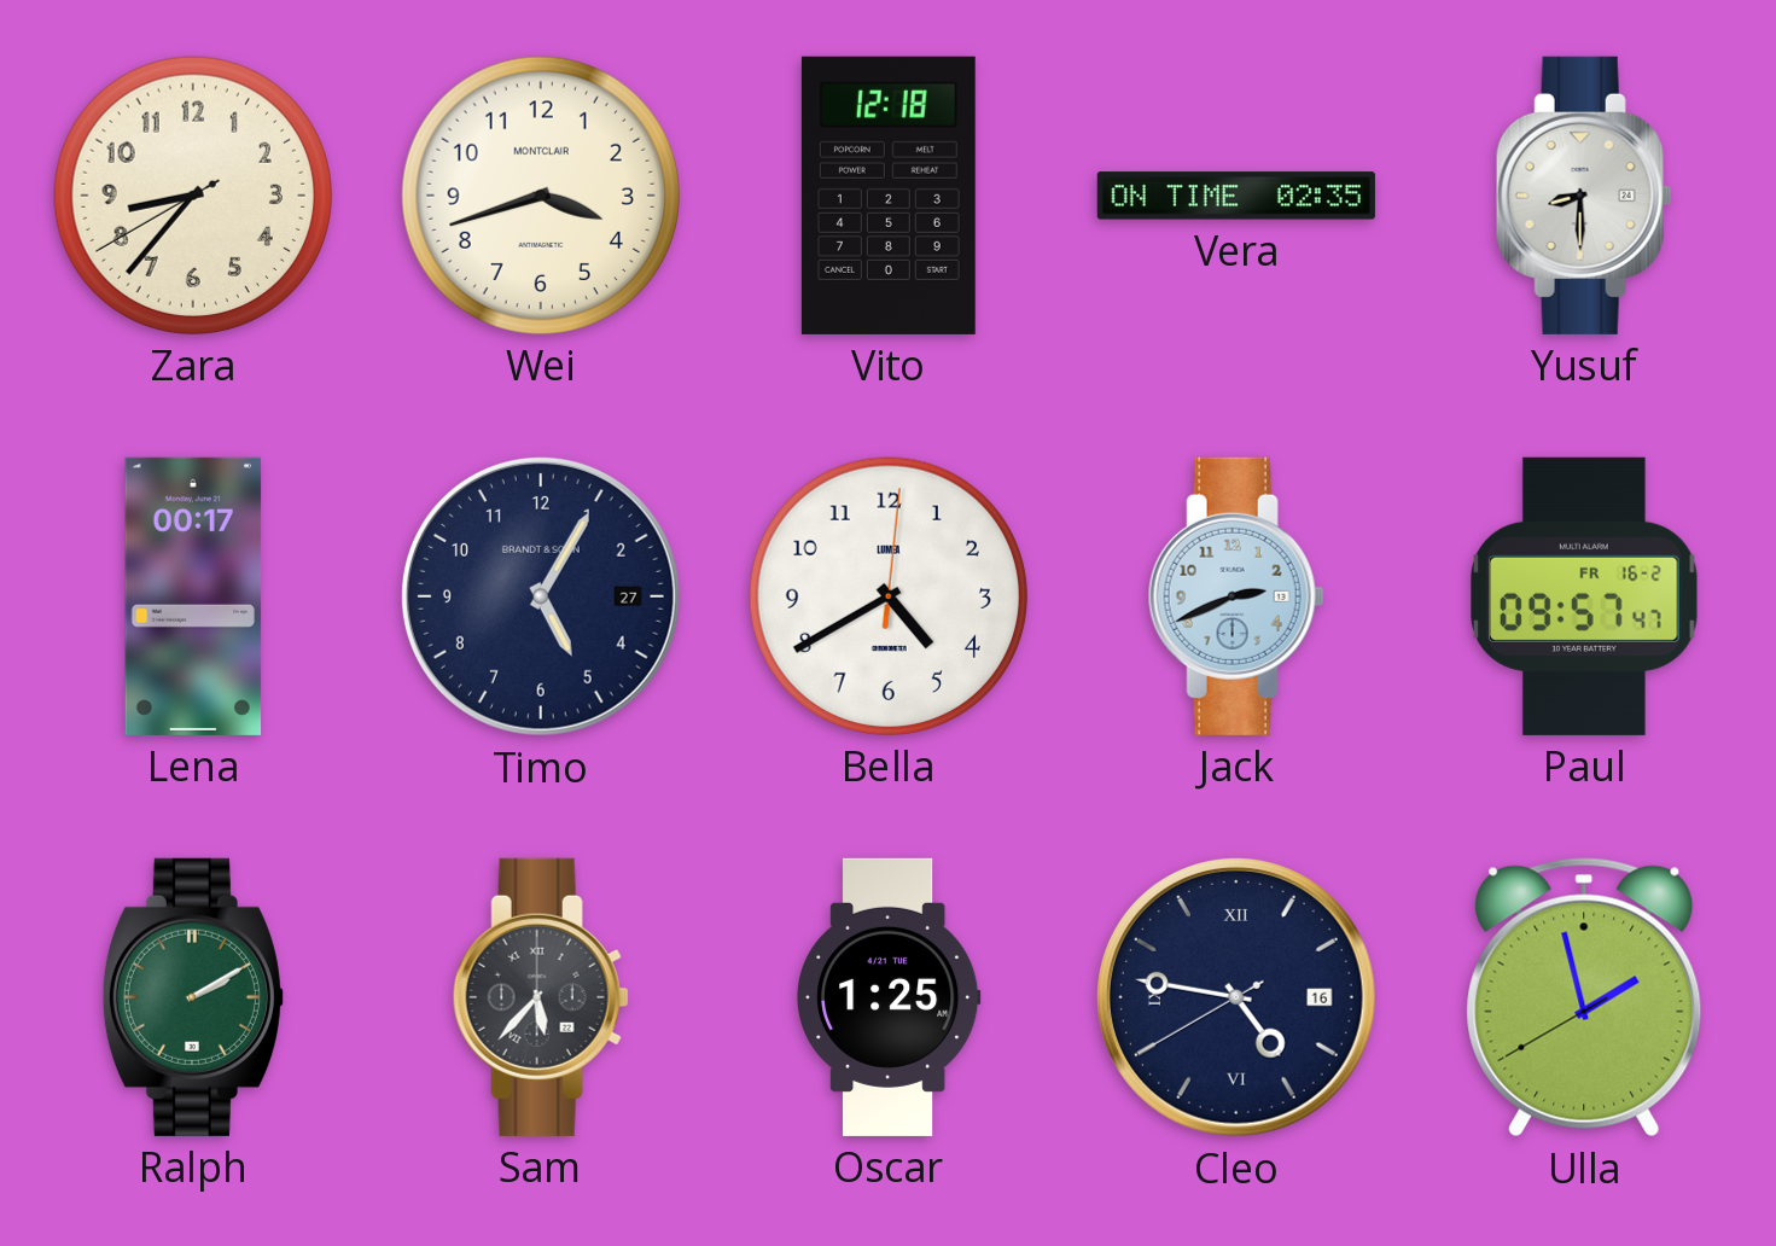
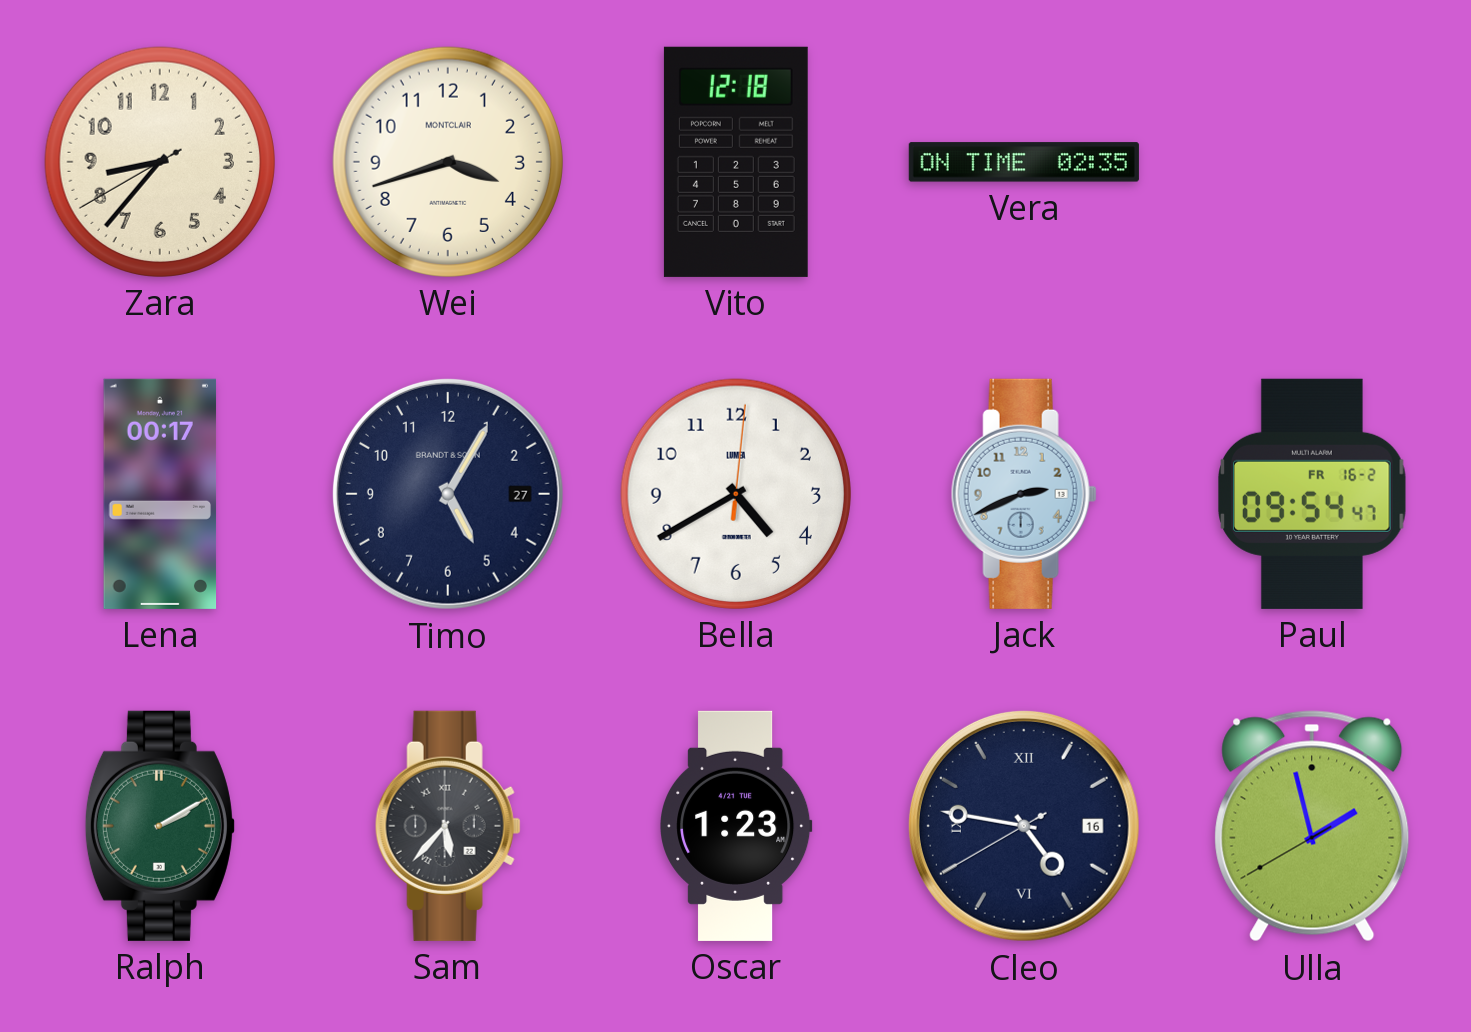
Yusuf: 8:30 -> none (1584, 196)
Paul: 09:57 -> 09:54 (1312, 494)
Oscar: 1:25 -> 1:23 (737, 826)
